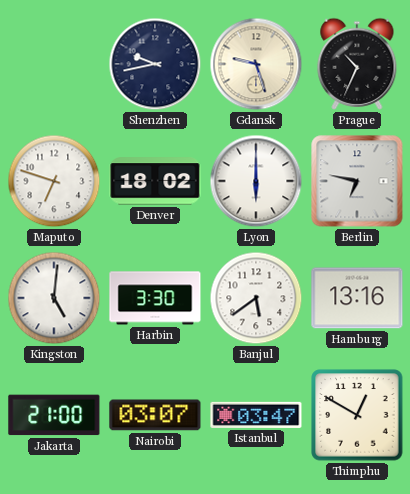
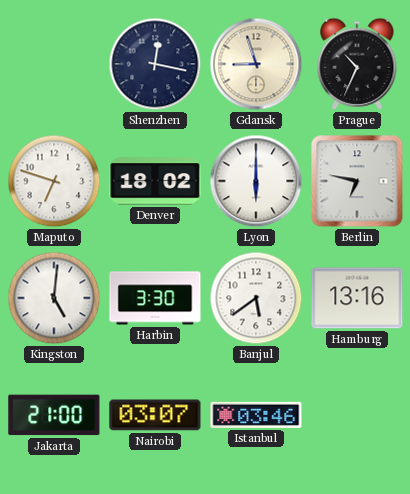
Shenzhen: 9:43 -> 12:17 (155, 64)
Gdansk: 9:27 -> 8:57 (256, 64)
Istanbul: 03:47 -> 03:46 (256, 415)
Thimphu: 12:50 -> none (357, 415)
